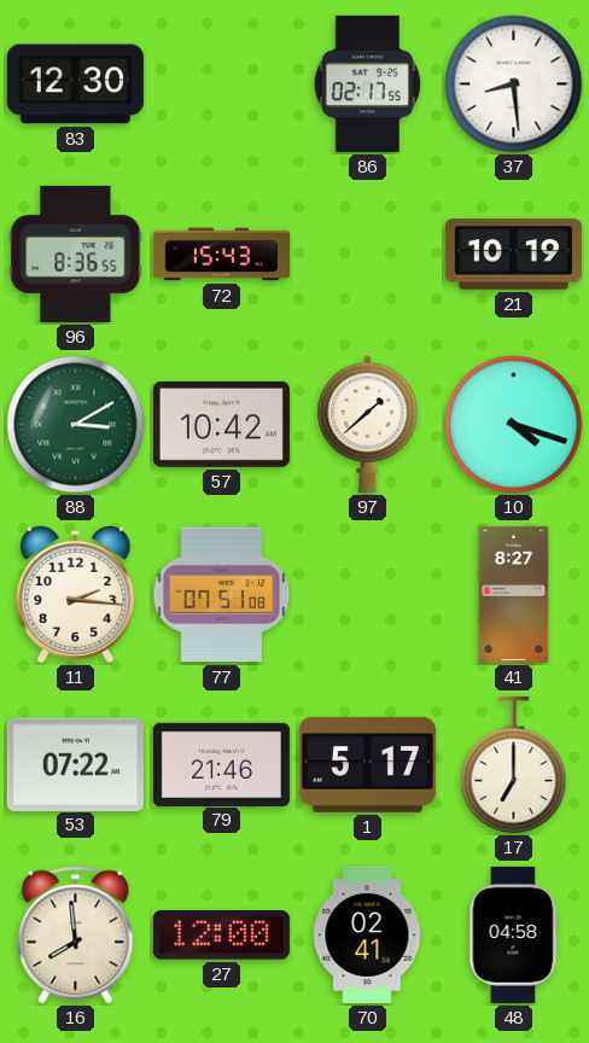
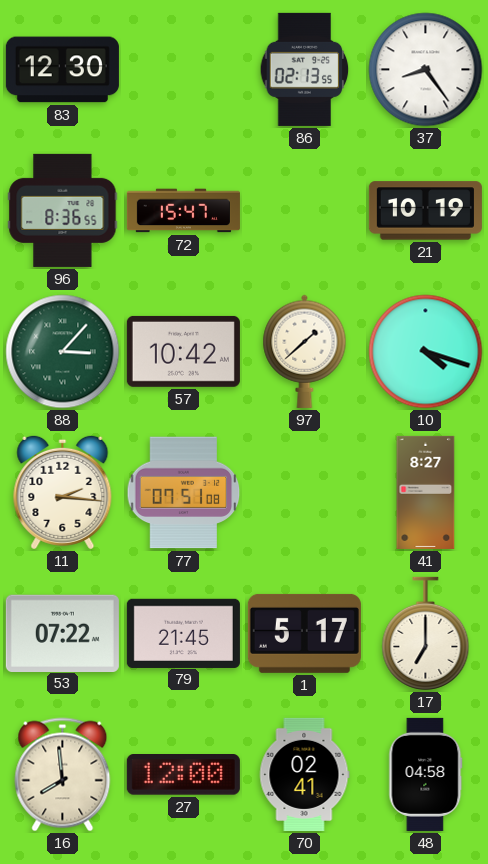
86: 02:17 -> 02:13 (305, 69)
37: 8:29 -> 8:24 (426, 70)
72: 15:43 -> 15:47 (183, 211)
88: 3:10 -> 3:07 (63, 352)
79: 21:46 -> 21:45 (183, 633)
